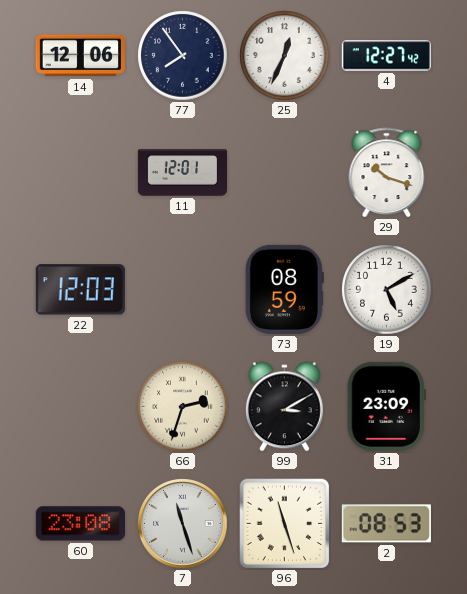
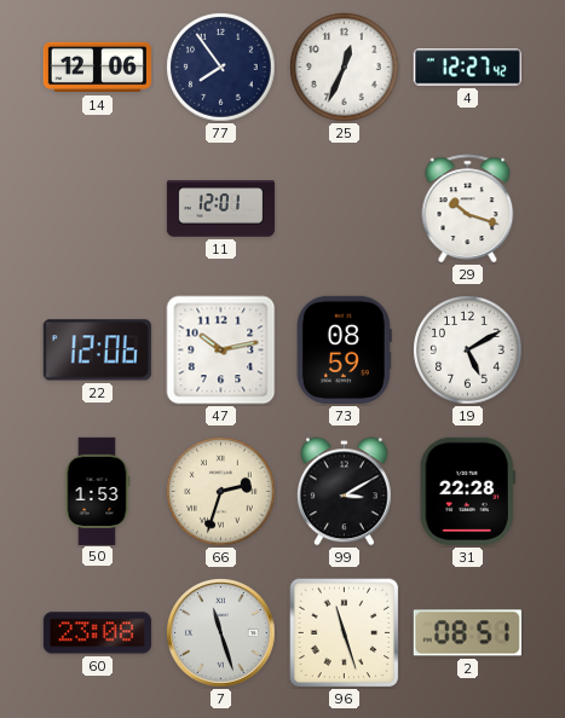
22: 12:03 -> 12:06 (97, 351)
47: none -> 10:13 (221, 351)
50: none -> 1:53 (97, 491)
31: 23:09 -> 22:28 (467, 491)
2: 08:53 -> 08:51 (467, 633)
